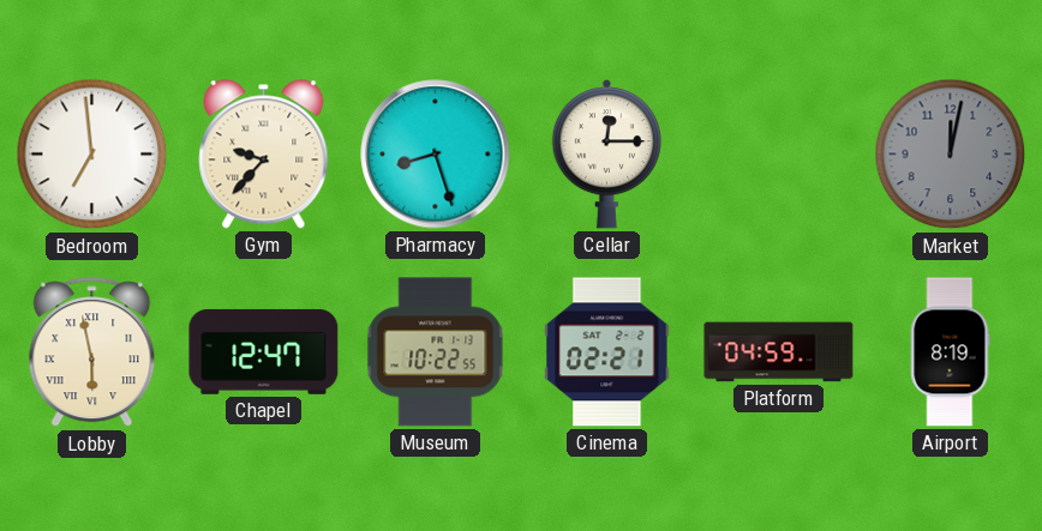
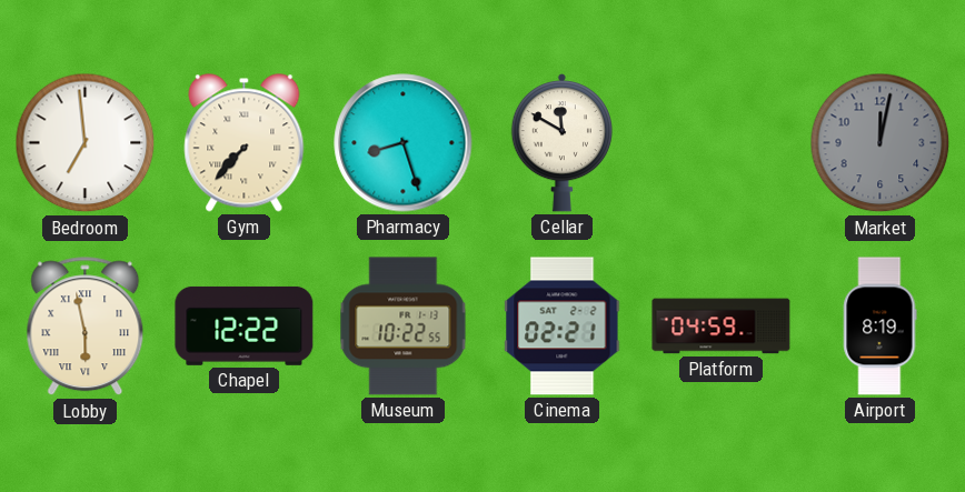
Gym: 9:37 -> 7:37 (245, 143)
Cellar: 12:15 -> 11:50 (561, 142)
Chapel: 12:47 -> 12:22 (245, 325)
